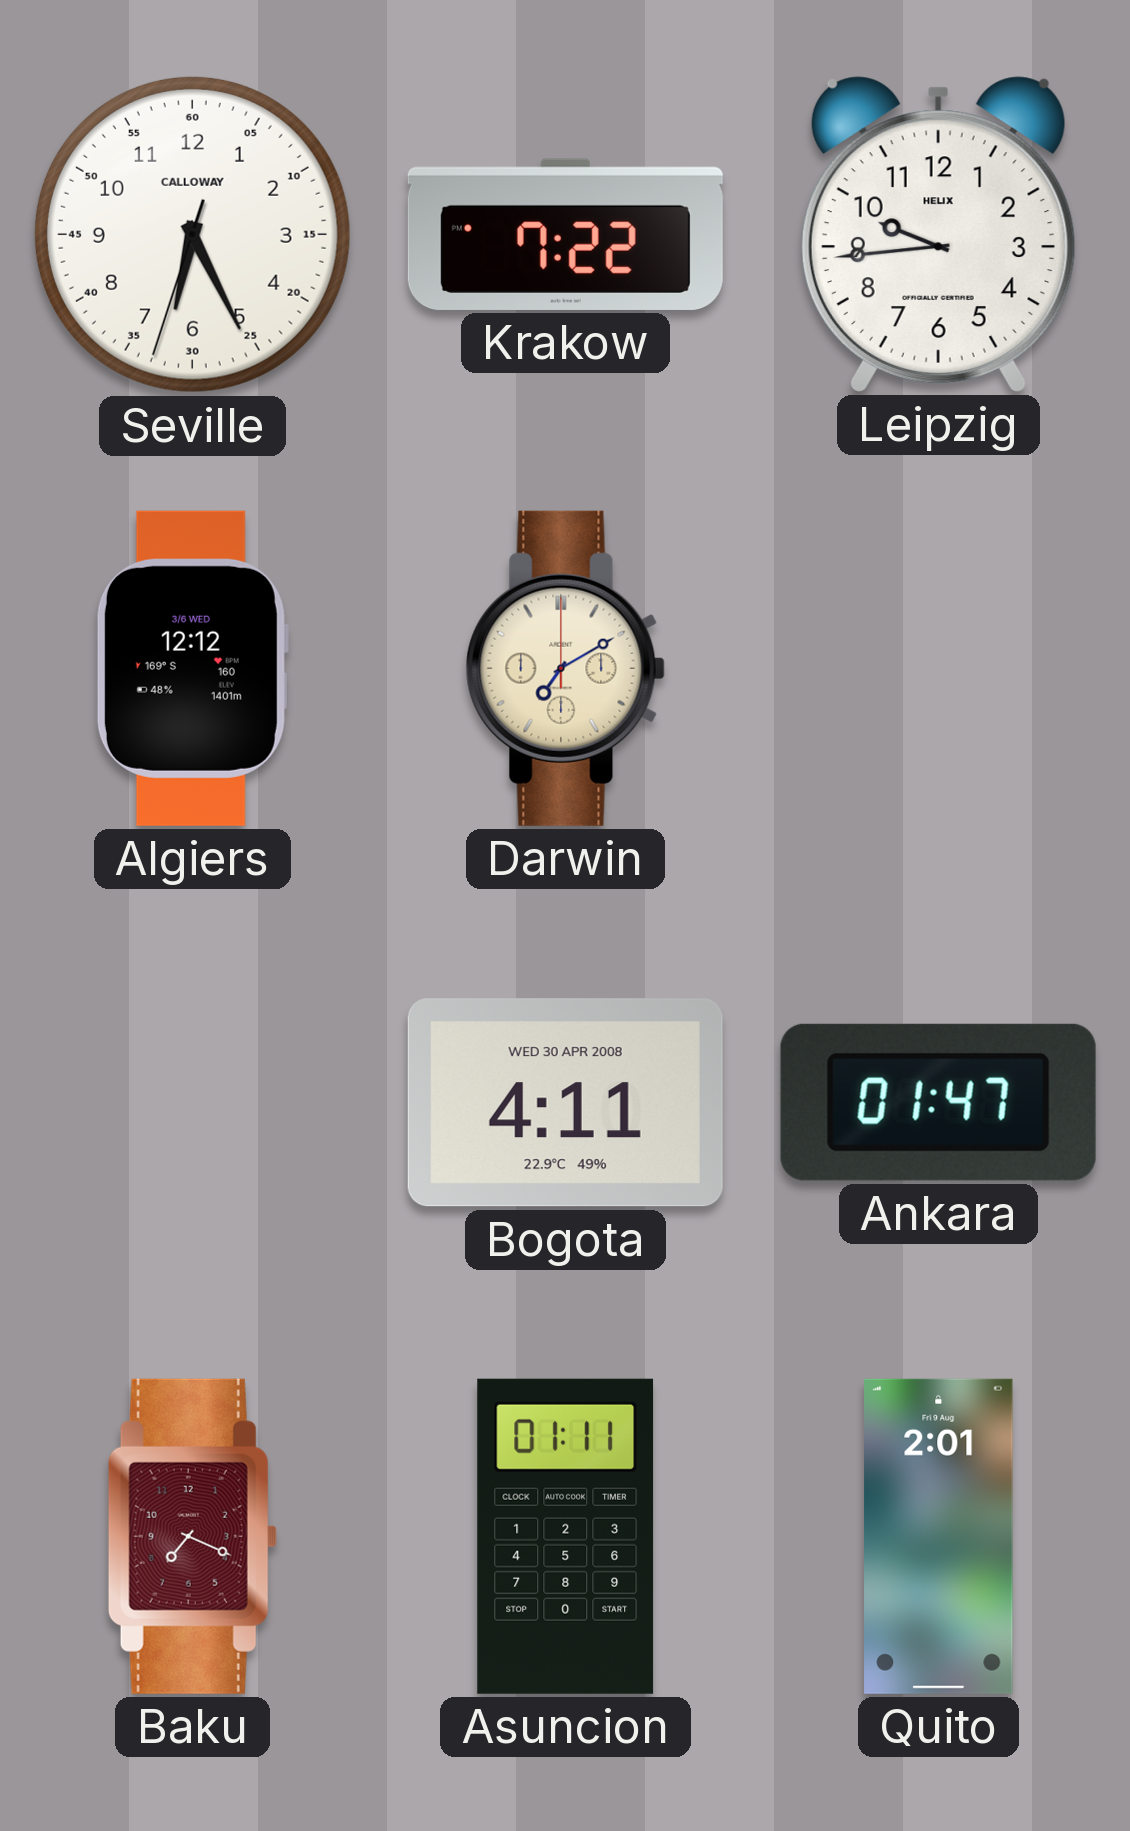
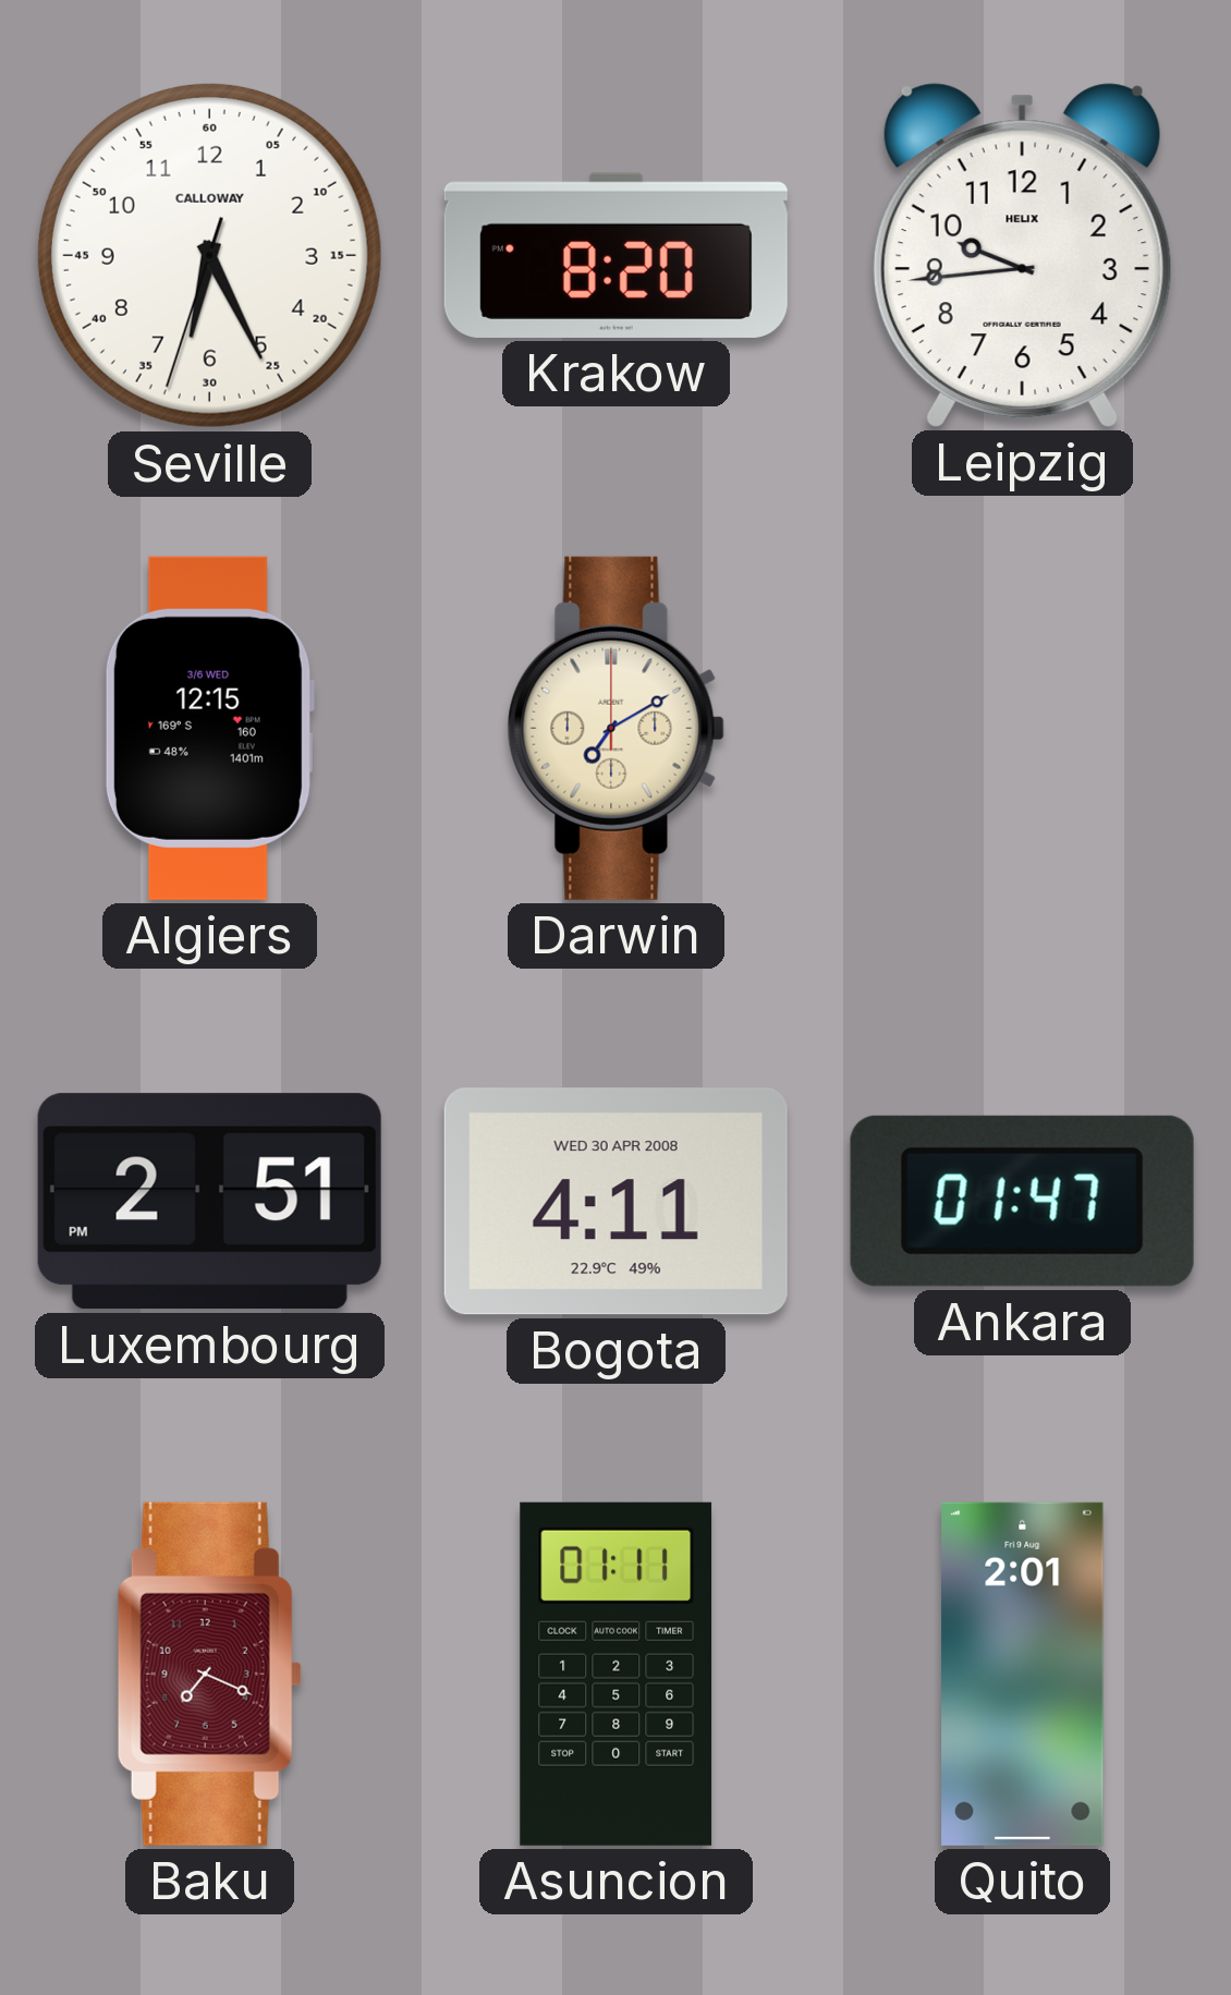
Krakow: 7:22 -> 8:20 (615, 255)
Algiers: 12:12 -> 12:15 (209, 728)
Luxembourg: none -> 2:51 (209, 1202)
